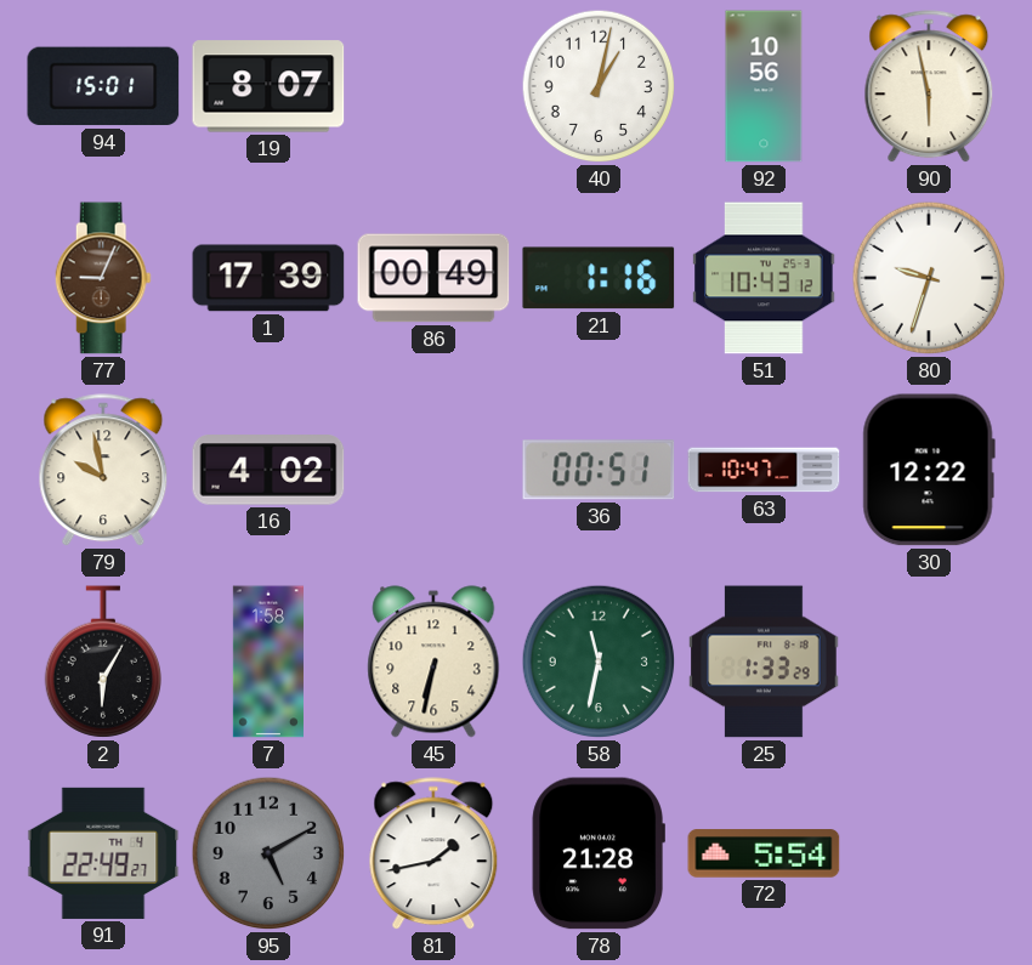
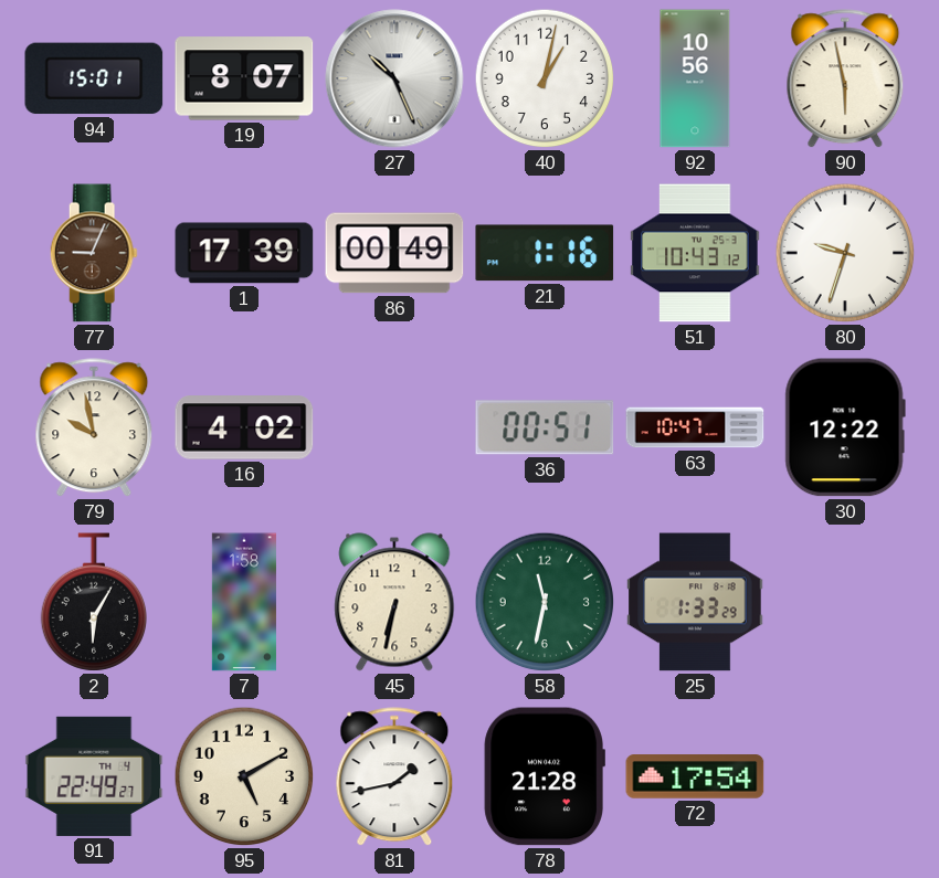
27: none -> 10:26 (394, 78)
95 dial: grey -> cream (244, 776)
72: 5:54 -> 17:54 (695, 776)
